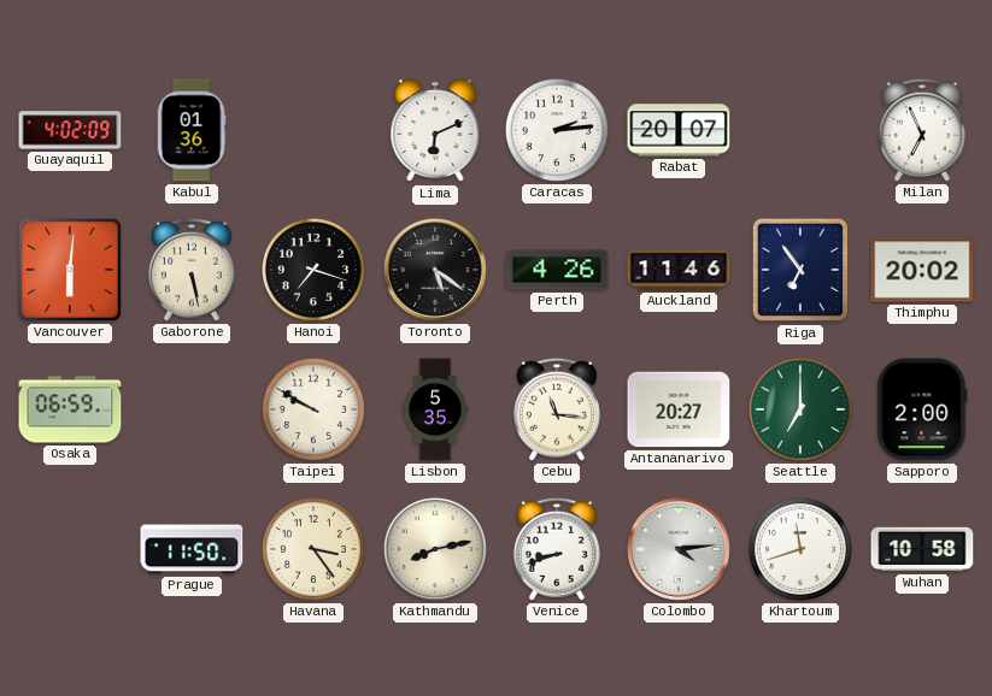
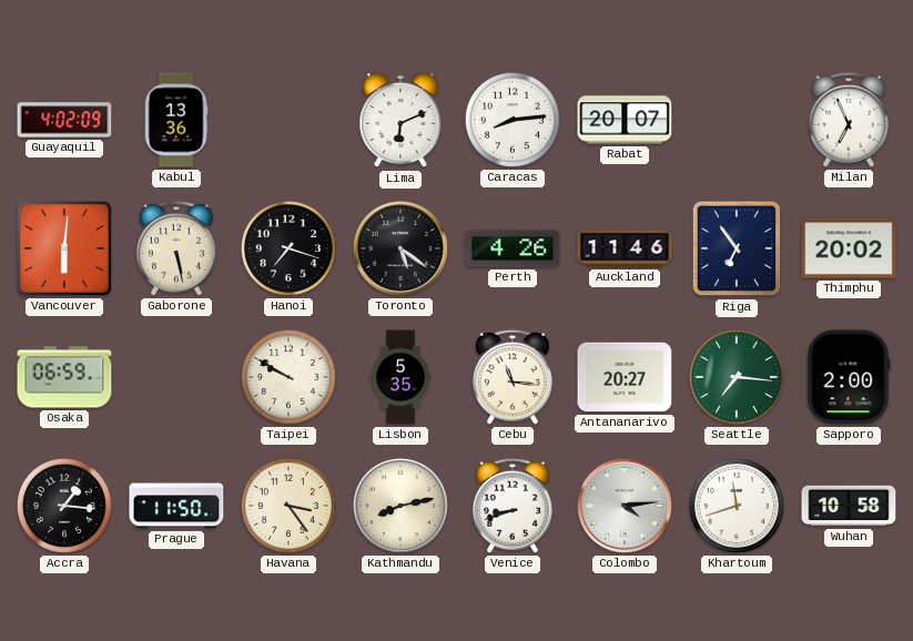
Kabul: 01:36 -> 13:36 (176, 120)
Caracas: 2:14 -> 8:14 (513, 120)
Seattle: 7:00 -> 7:16 (737, 377)
Accra: none -> 1:16 (64, 506)
